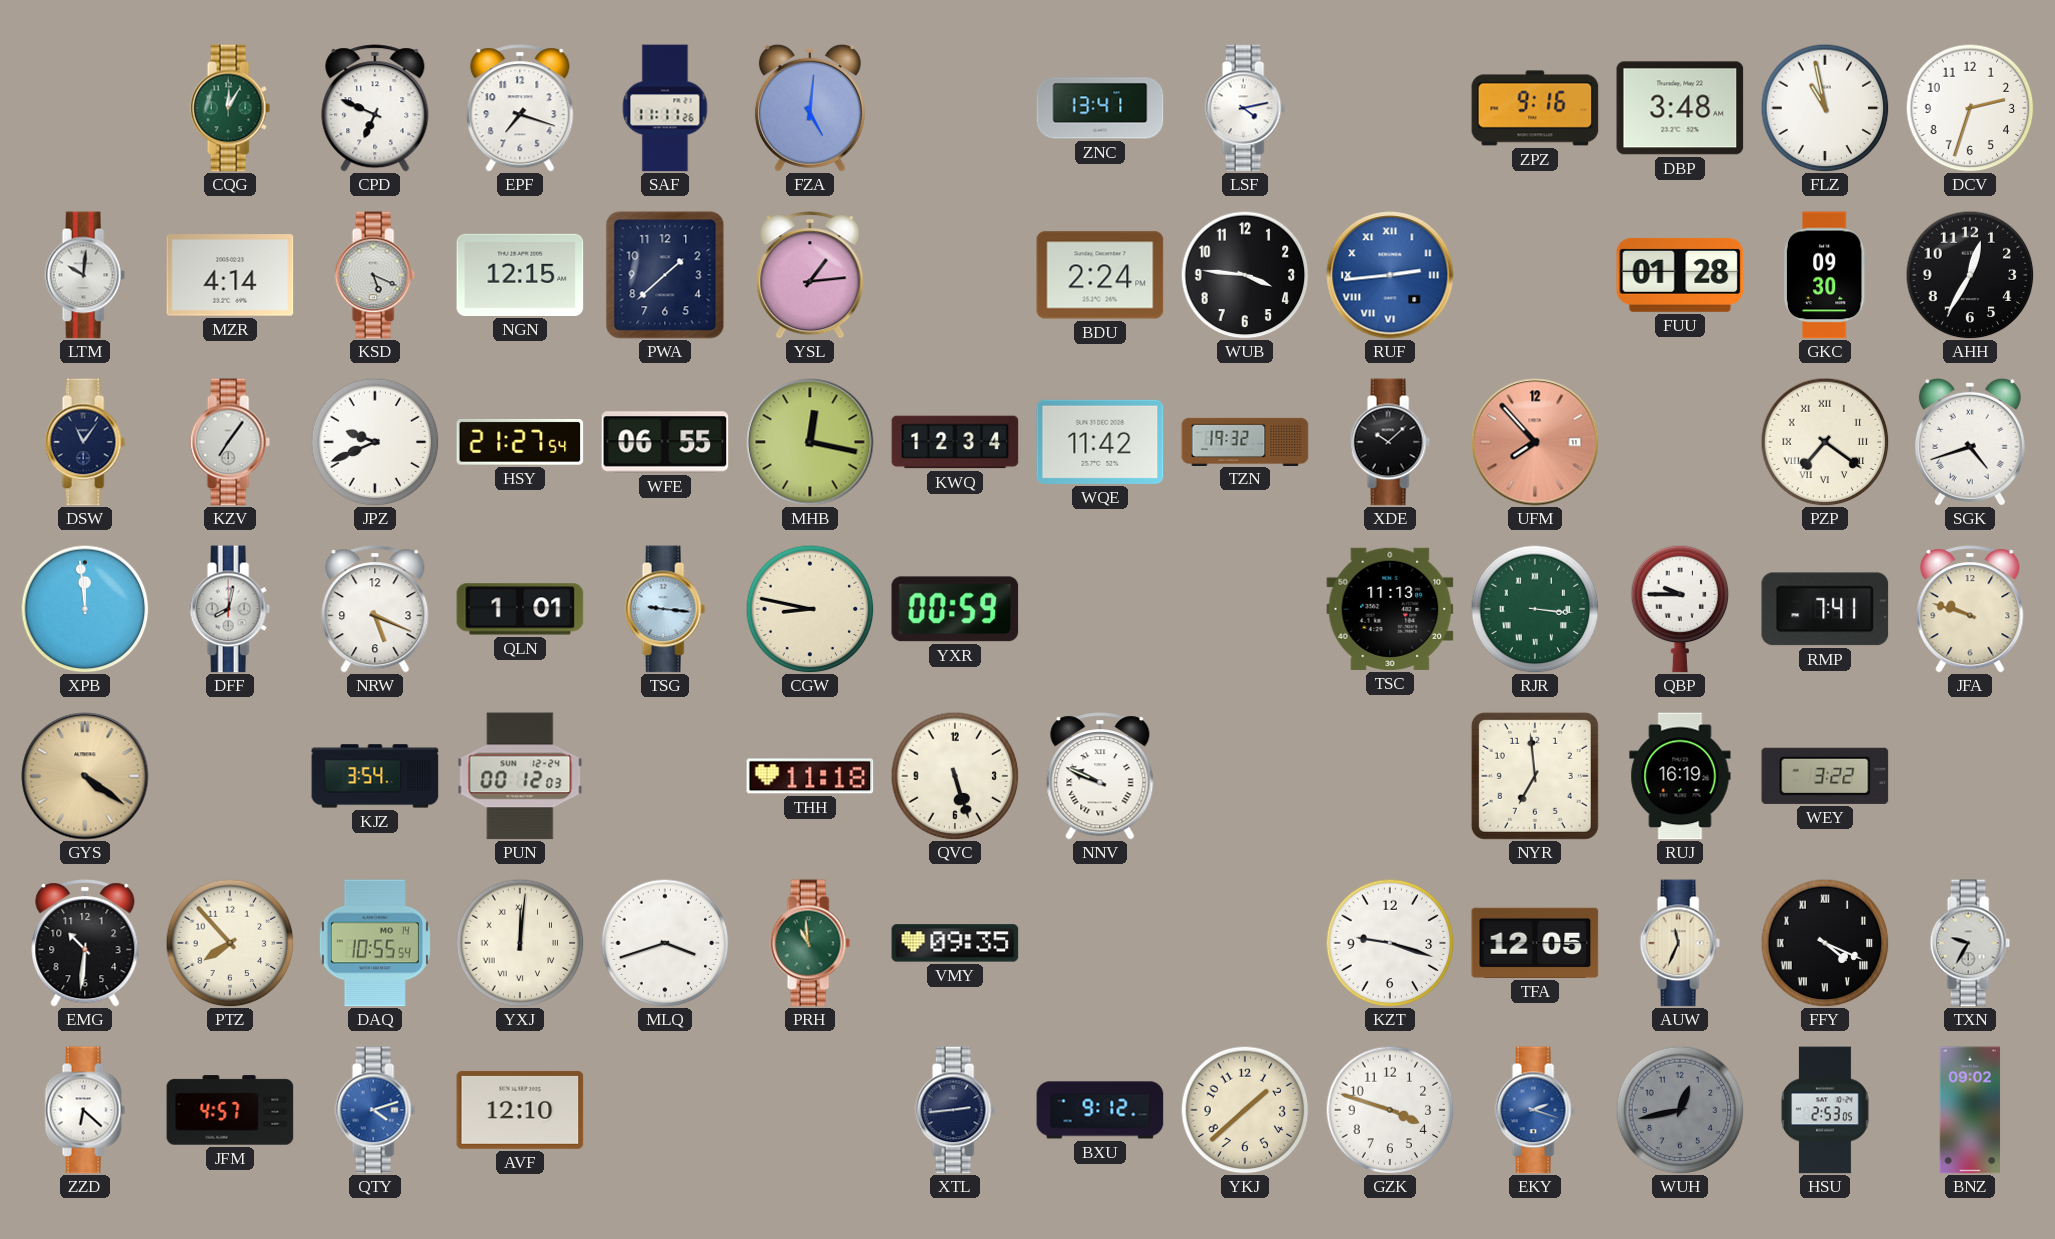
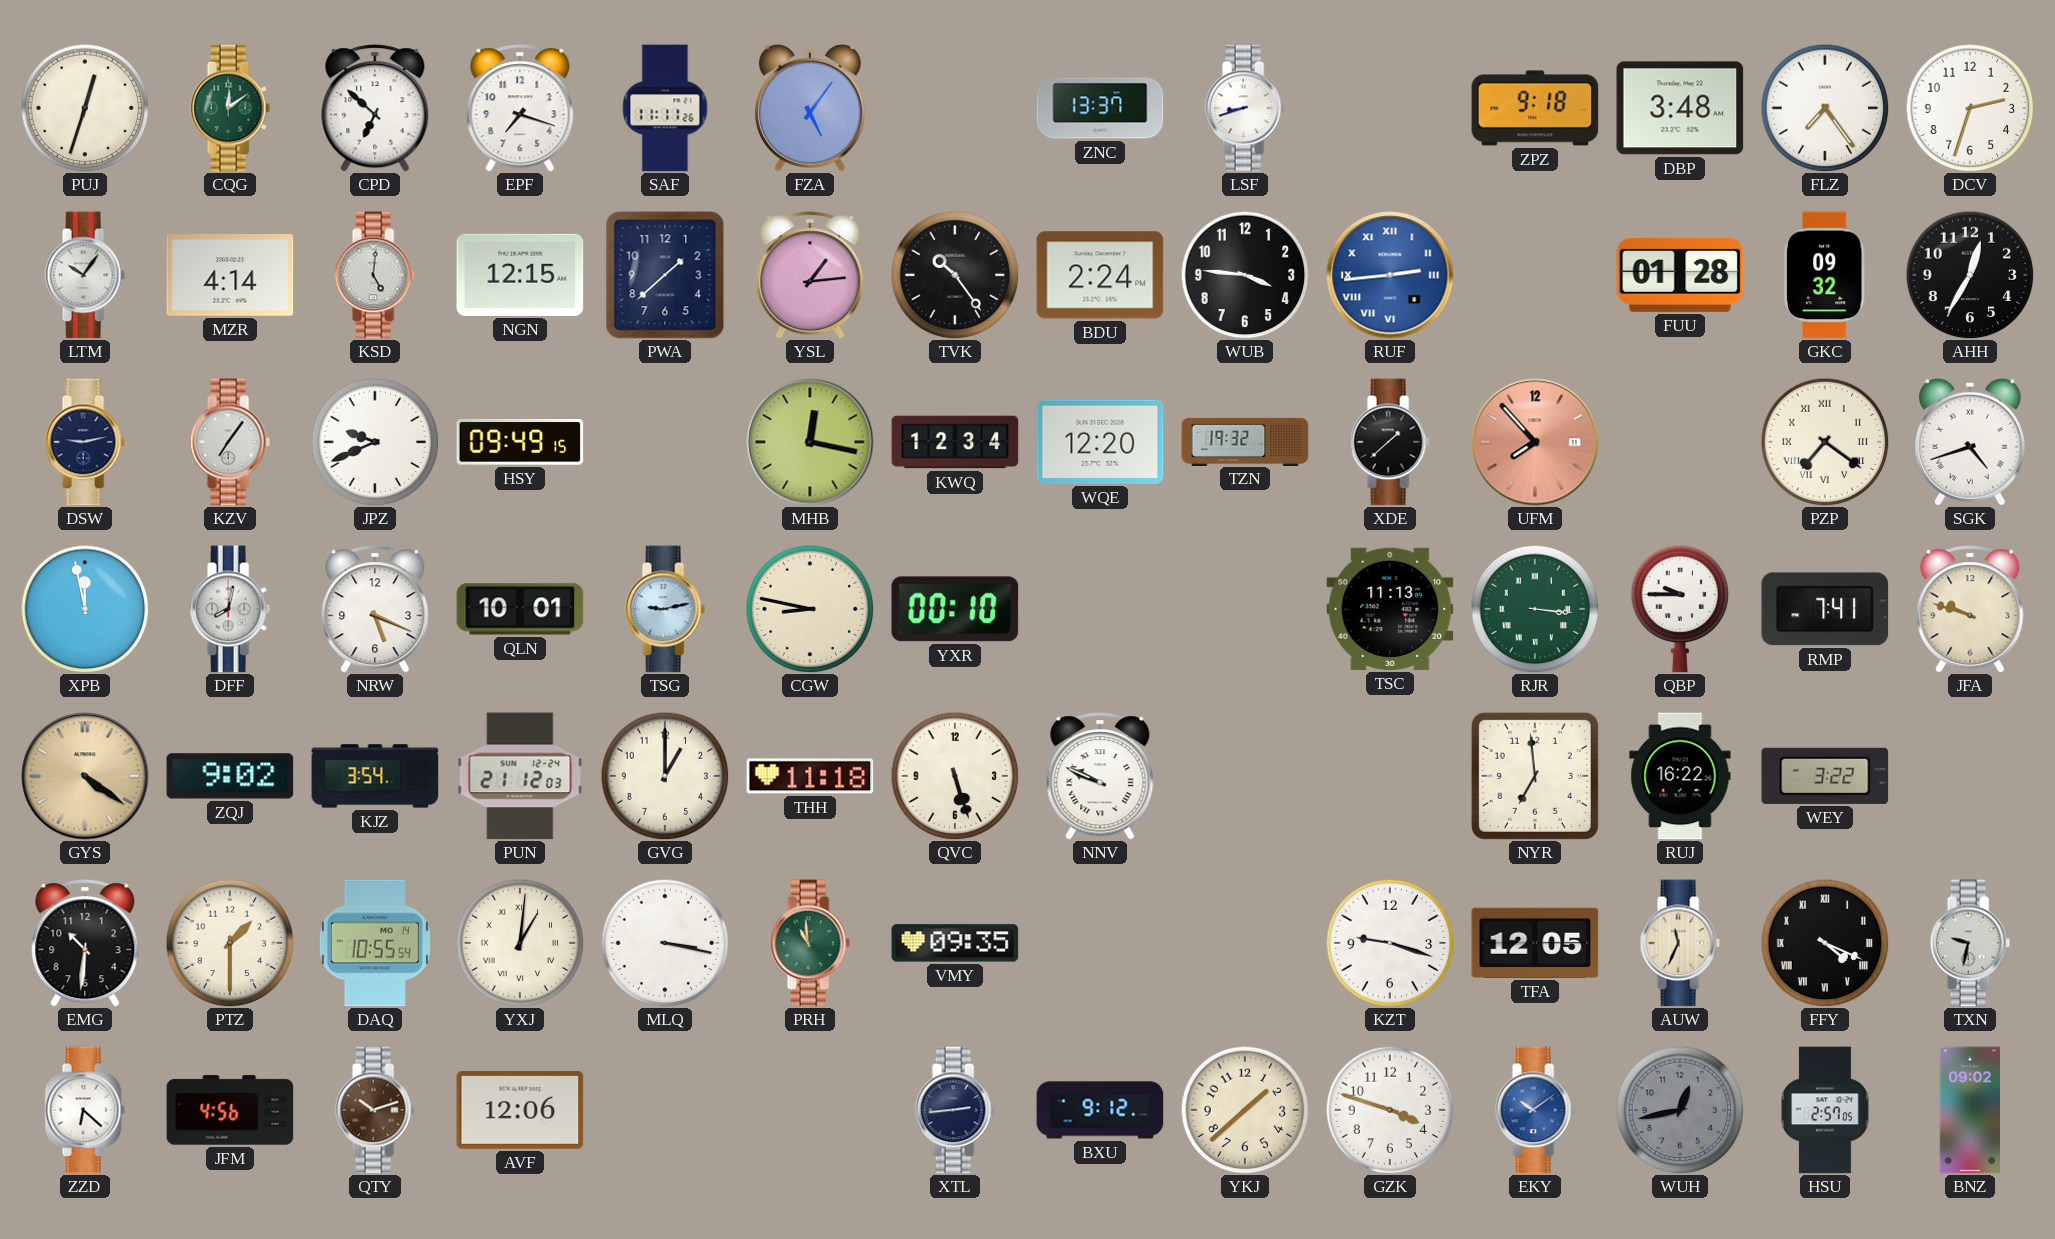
PUJ: none -> 12:33 (85, 108)
CQG: 12:05 -> 12:09 (230, 108)
CPD: 6:49 -> 6:52 (375, 108)
FZA: 5:01 -> 5:06 (810, 108)
ZNC: 13:41 -> 13:37 (1100, 108)
LSF: 4:13 -> 8:42 (1245, 108)
ZPZ: 9:16 -> 9:18 (1535, 108)
FLZ: 10:58 -> 7:24 (1825, 108)
LTM: 10:01 -> 10:06 (85, 275)
KSD: 5:19 -> 5:01 (375, 275)
TVK: none -> 10:24 (955, 275)
GKC: 09:30 -> 09:32 (1825, 275)
DSW: 11:06 -> 9:13 (85, 442)
HSY: 21:27 -> 09:49 (520, 443)
WFE: 06:55 -> none (665, 442)
WQE: 11:42 -> 12:20 (1100, 442)
XDE: 10:08 -> 1:38 (1390, 442)
XPB: 11:59 -> 11:58 (85, 609)
QLN: 1:01 -> 10:01 (520, 609)
TSG: 9:16 -> 9:13 (665, 609)
YXR: 00:59 -> 00:10 (955, 609)
ZQJ: none -> 9:02 (230, 776)
PUN: 00:12 -> 21:12 (520, 776)
GVG: none -> 1:00 (665, 776)
RUJ: 16:19 -> 16:22 (1680, 776)
PTZ: 7:53 -> 1:30 (230, 943)
YXJ: 12:01 -> 1:01 (520, 943)
MLQ: 3:42 -> 3:17 (665, 943)
TXN: 9:35 -> 9:32 (1970, 943)
JFM: 4:57 -> 4:56 (230, 1110)
QTY: 4:12 -> 10:12 (375, 1110)
QTY dial: blue -> brown (375, 1110)
AVF: 12:10 -> 12:06 (520, 1110)
EKY: 2:18 -> 10:09 (1535, 1110)
HSU: 2:53 -> 2:57 (1825, 1110)
